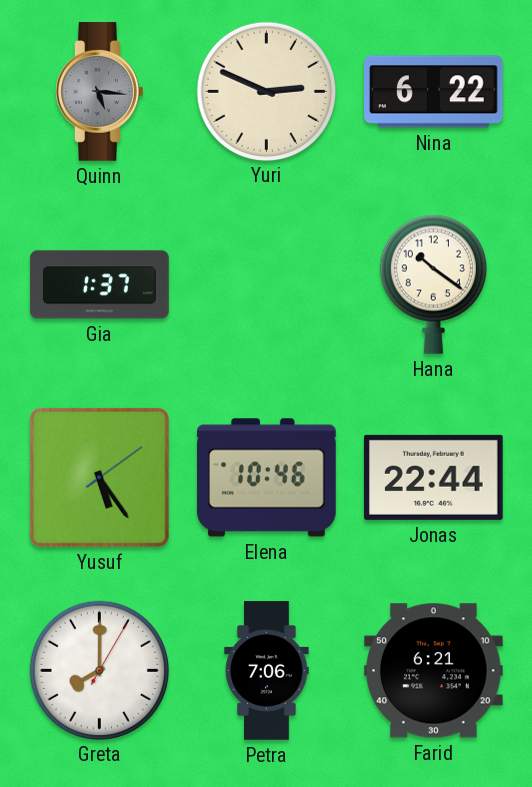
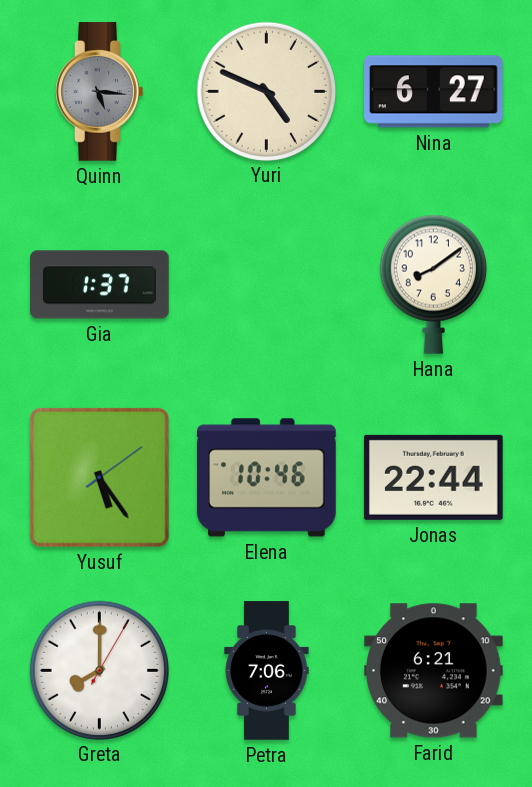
Yuri: 2:49 -> 4:49 (266, 91)
Nina: 6:22 -> 6:27 (434, 92)
Hana: 10:21 -> 8:09 (433, 284)
